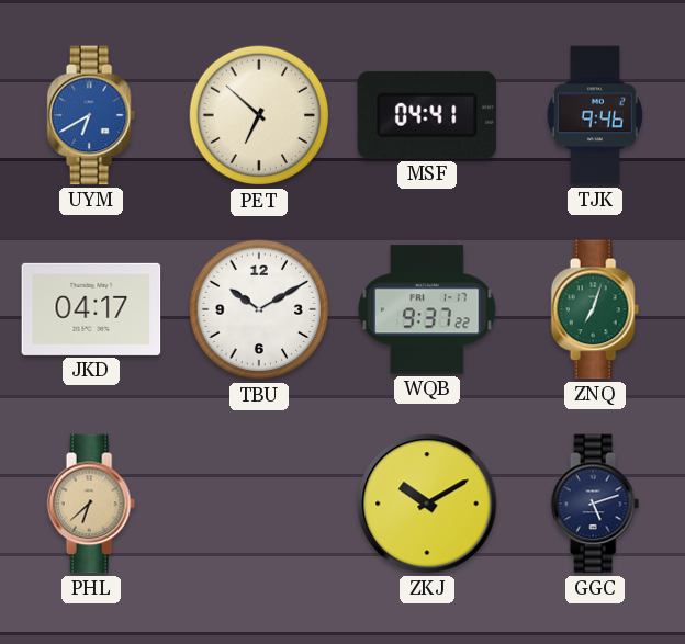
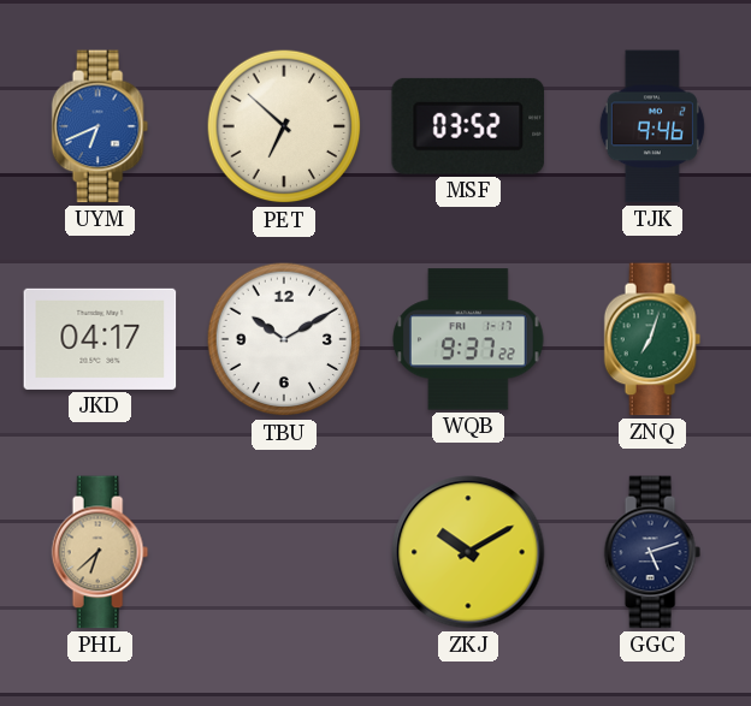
UYM: 6:40 -> 6:41 (100, 126)
MSF: 04:41 -> 03:52 (468, 126)
